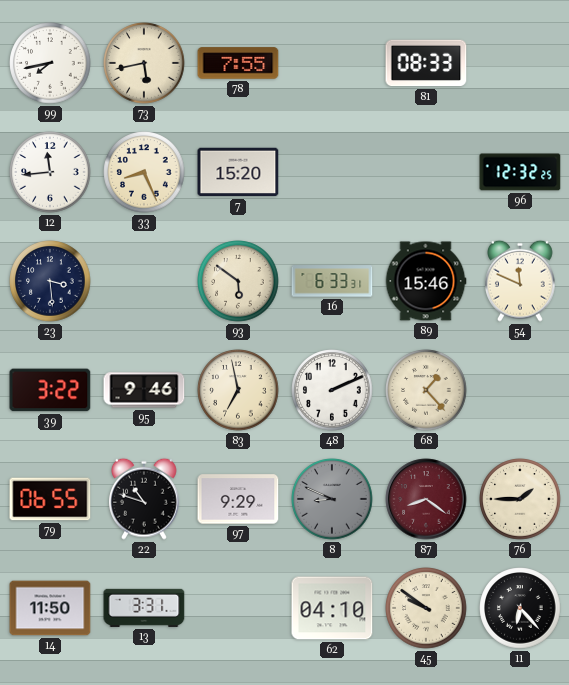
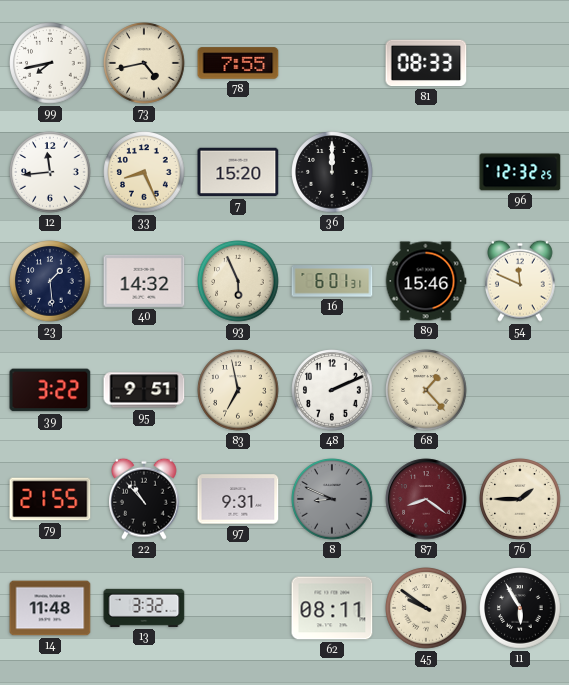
73: 5:43 -> 4:43 (144, 63)
36: none -> 12:00 (332, 172)
23: 3:29 -> 1:29 (50, 281)
40: none -> 14:32 (144, 281)
93: 5:51 -> 5:56 (238, 281)
16: 6:33 -> 6:01 (332, 281)
95: 9:46 -> 9:51 (144, 390)
79: 06:55 -> 21:55 (50, 499)
22: 10:48 -> 10:53 (145, 499)
97: 9:29 -> 9:31 (238, 499)
14: 11:50 -> 11:48 (50, 608)
13: 3:31 -> 3:32 (144, 608)
62: 04:10 -> 08:11 (332, 608)
11: 6:23 -> 5:55 (520, 608)
